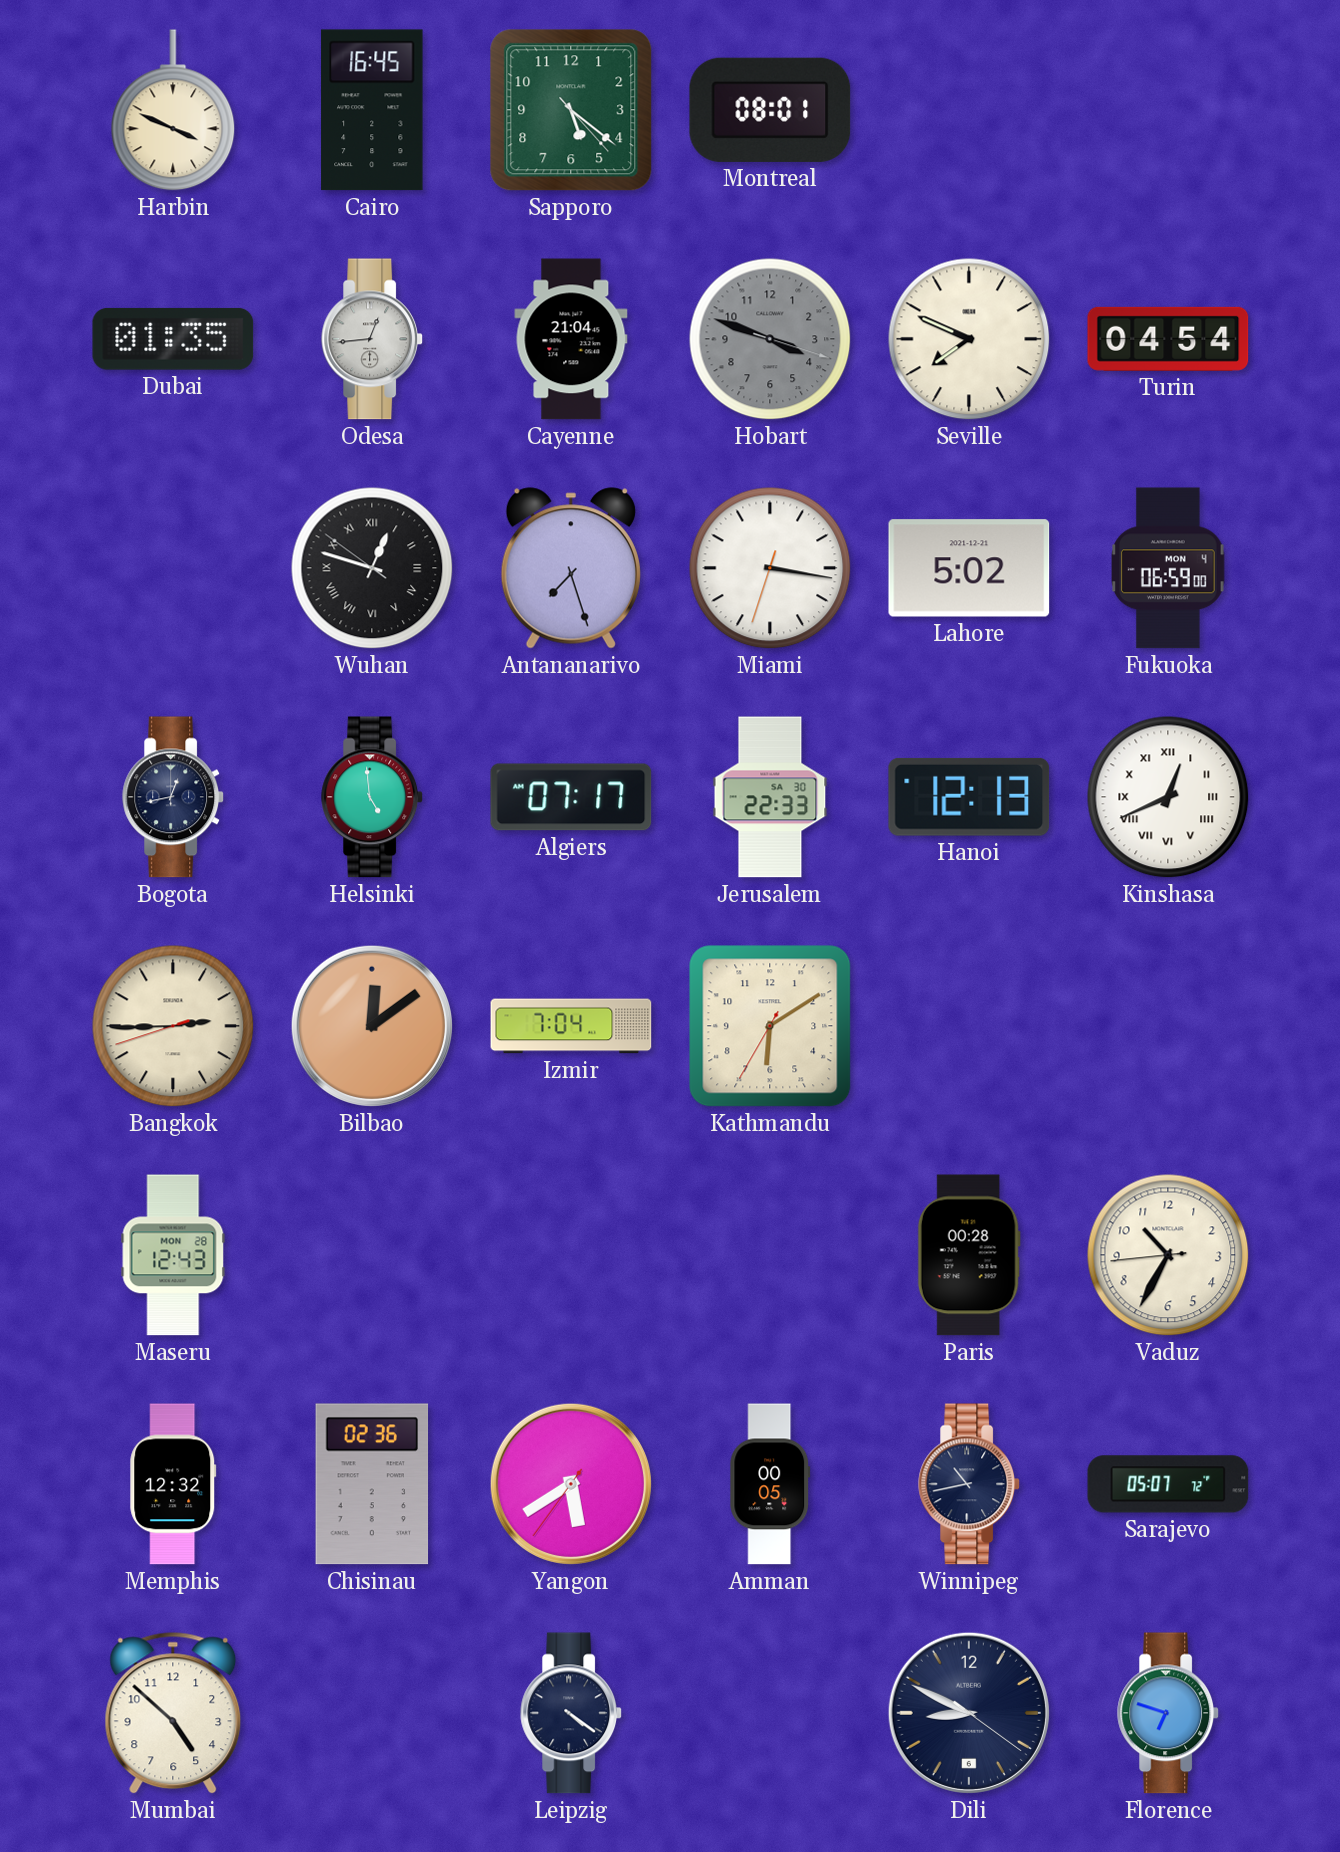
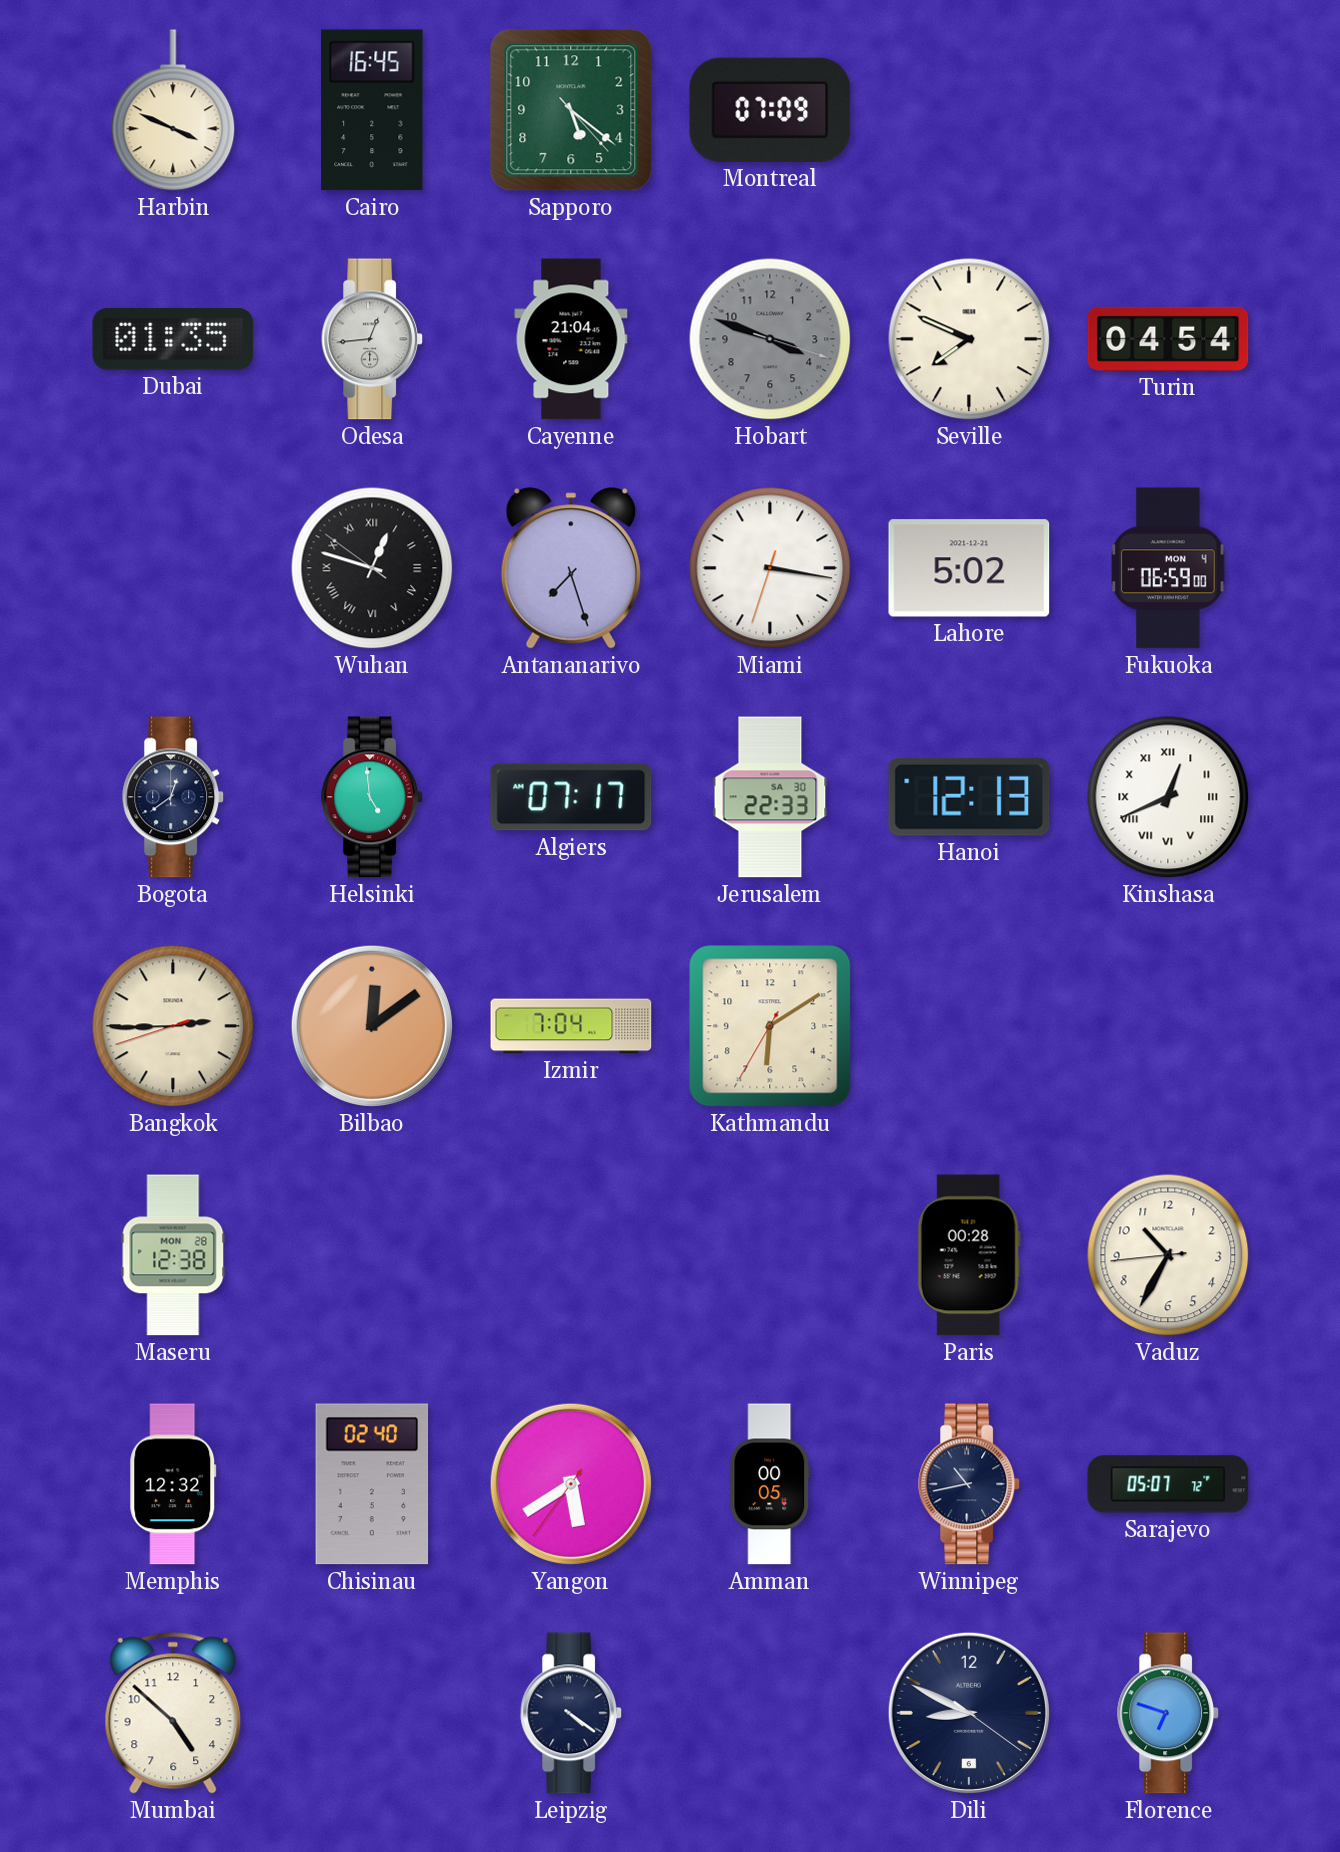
Montreal: 08:01 -> 07:09 (770, 110)
Bogota: 12:43 -> 12:39 (174, 797)
Maseru: 12:43 -> 12:38 (173, 1255)
Chisinau: 02:36 -> 02:40 (372, 1484)
